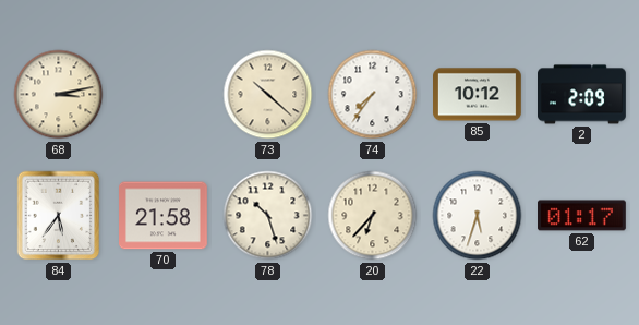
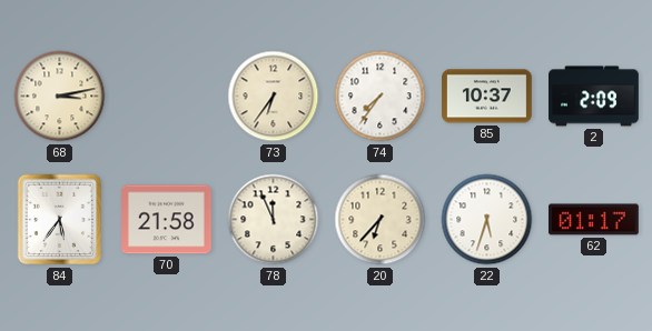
73: 10:22 -> 6:36 (274, 97)
85: 10:12 -> 10:37 (487, 97)
78: 10:27 -> 11:56 (274, 220)
